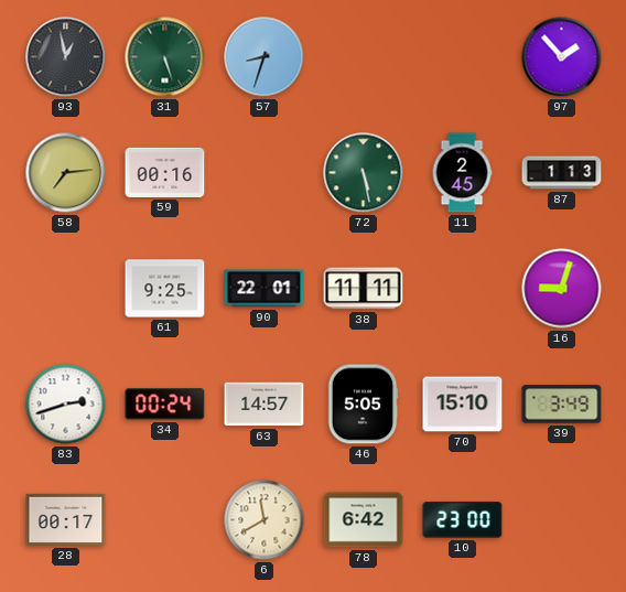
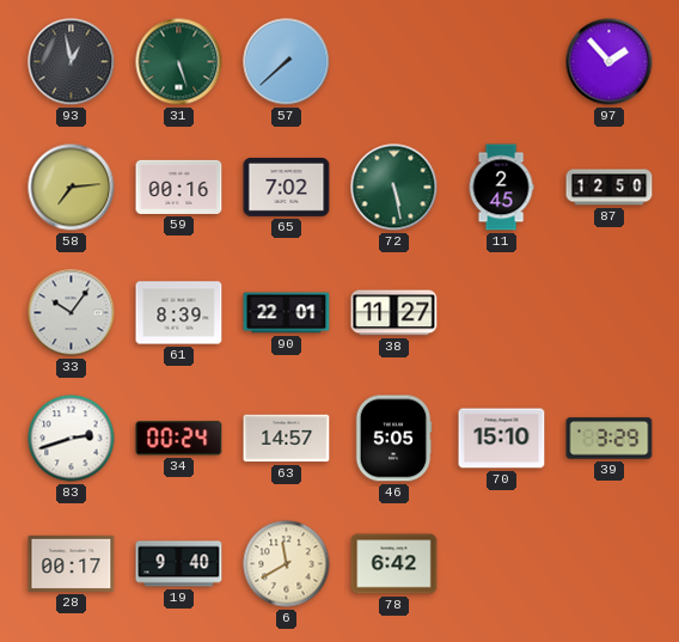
57: 8:33 -> 7:38 (287, 62)
65: none -> 7:02 (287, 187)
87: 1:13 -> 12:50 (610, 188)
33: none -> 10:06 (72, 313)
61: 9:25 -> 8:39 (179, 313)
38: 11:11 -> 11:27 (394, 313)
16: 9:03 -> none (562, 289)
39: 3:49 -> 3:29 (610, 439)
19: none -> 9:40 (179, 564)
10: 23:00 -> none (463, 520)
